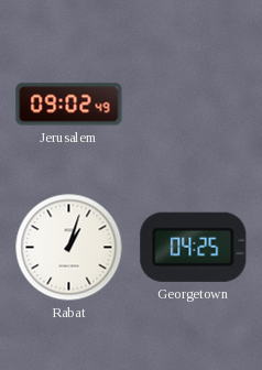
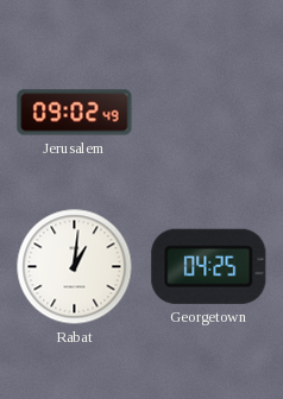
Rabat: 1:03 -> 1:01 (75, 267)
